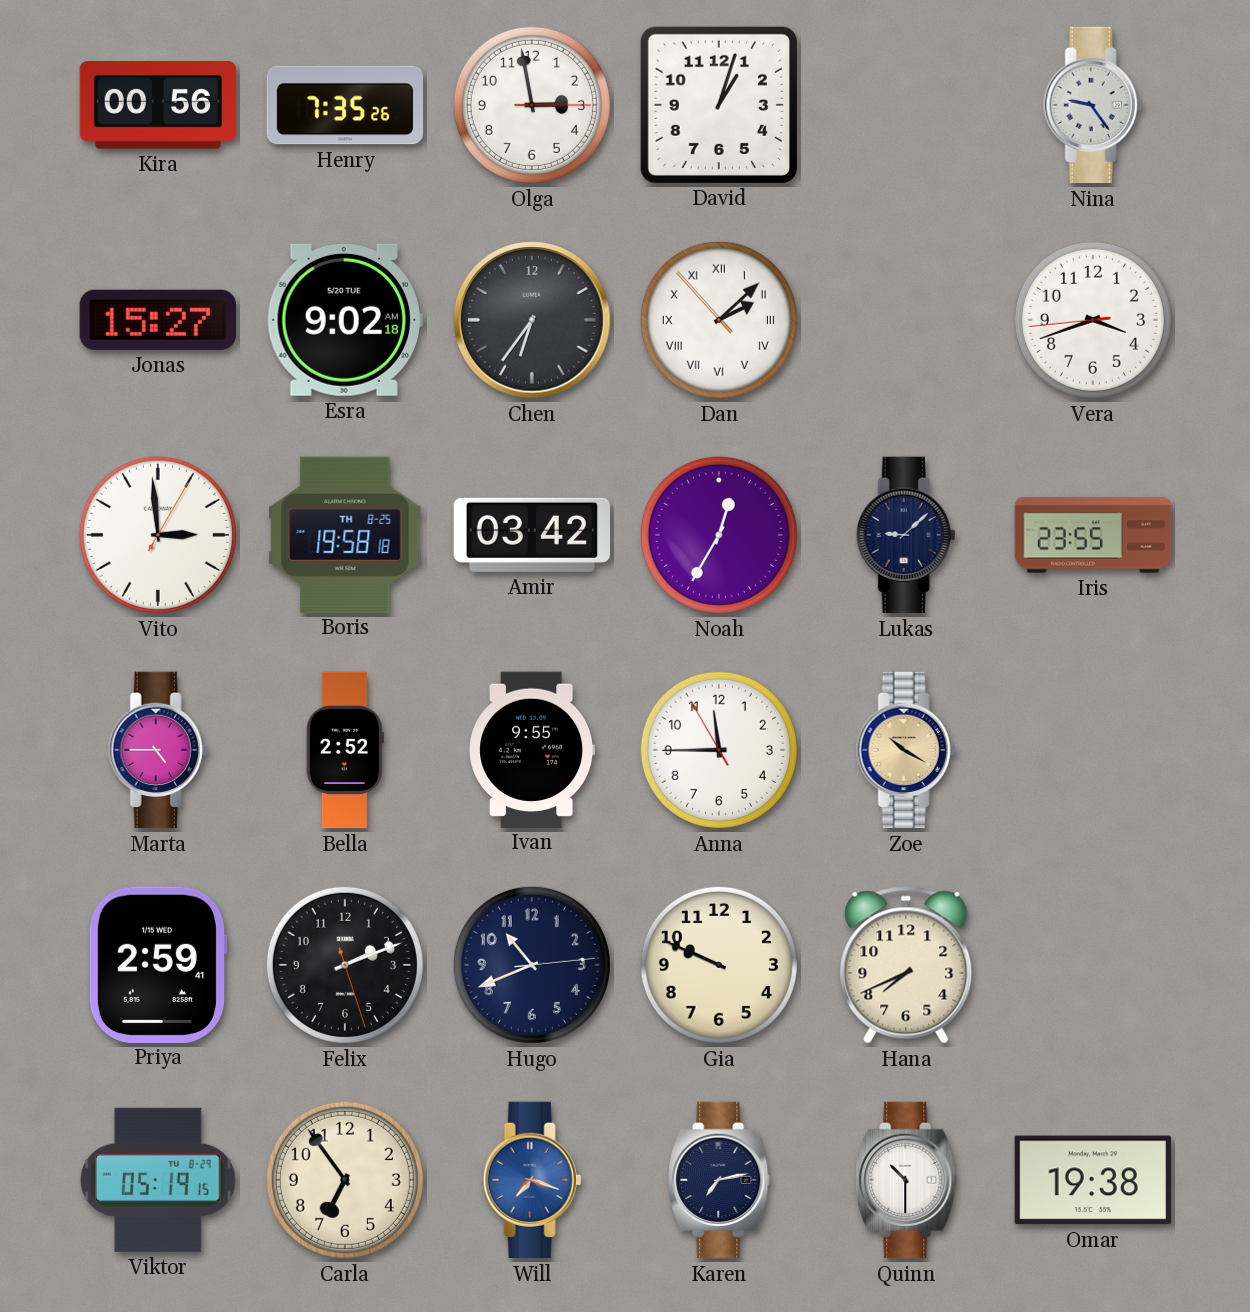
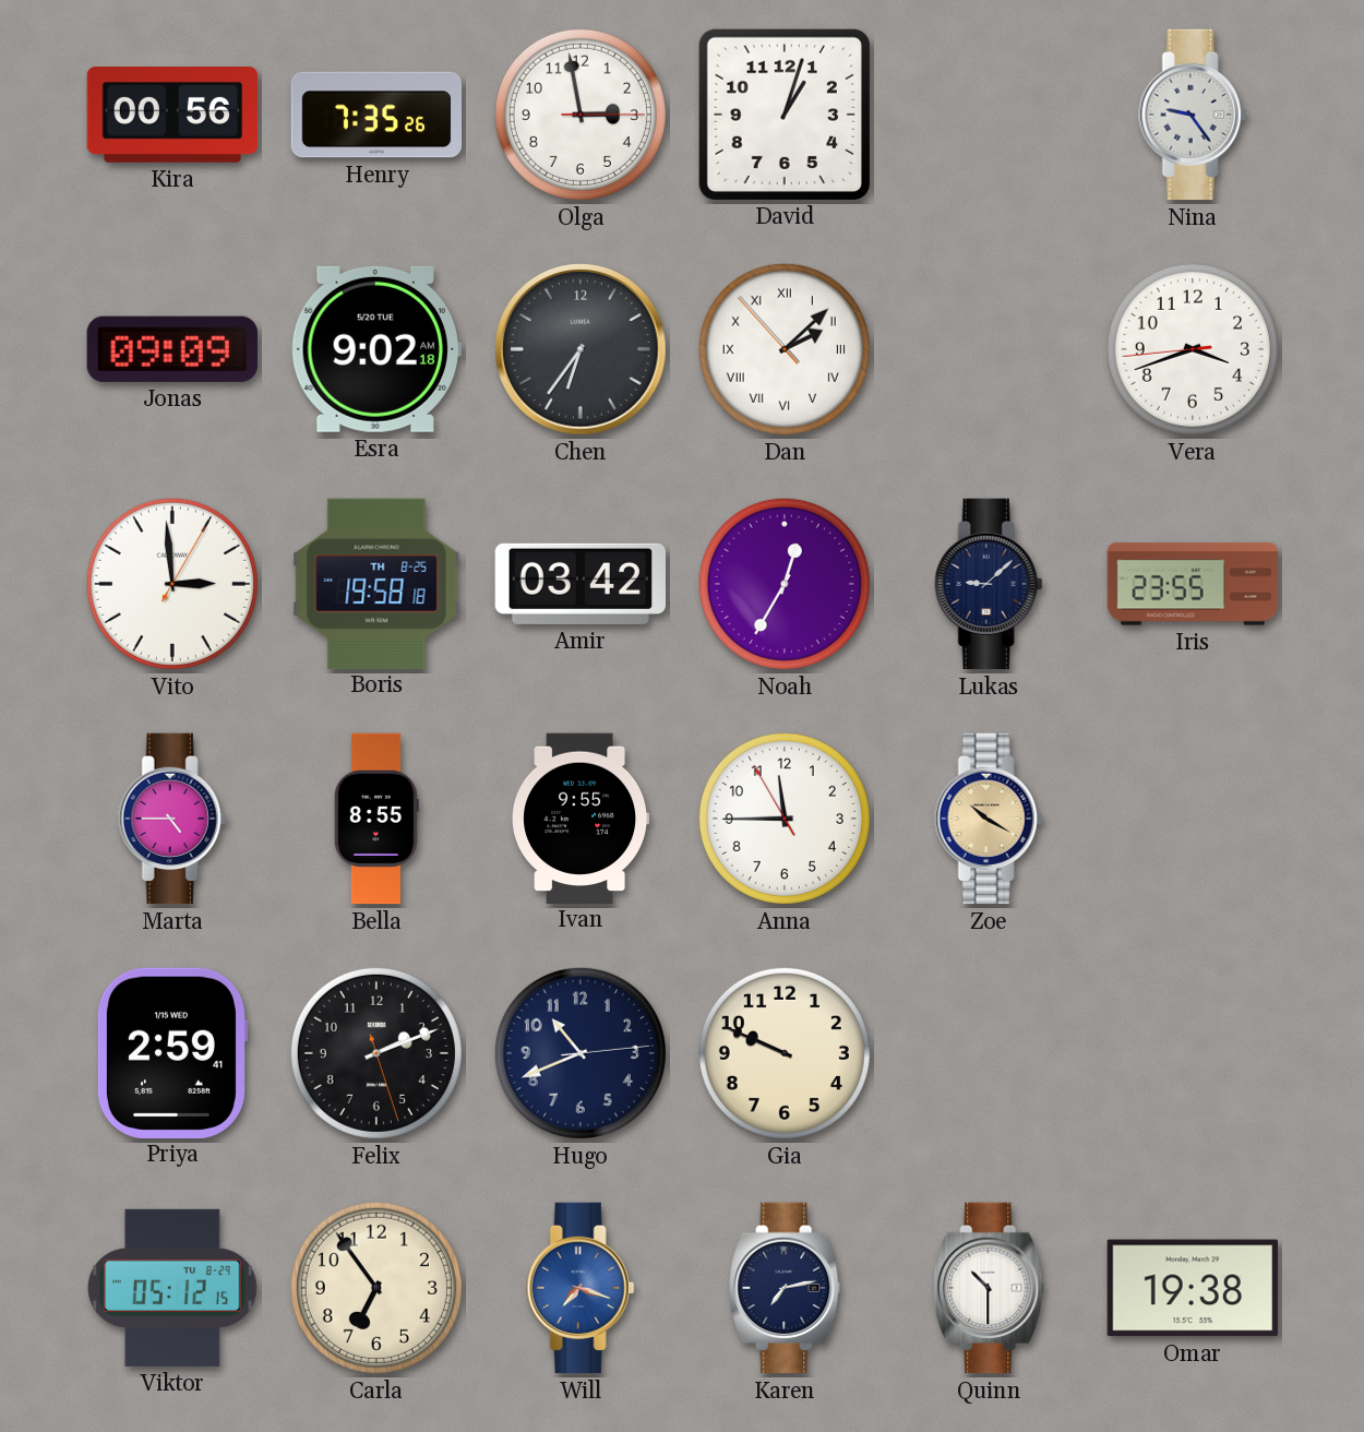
Jonas: 15:27 -> 09:09 (172, 349)
Bella: 2:52 -> 8:55 (376, 819)
Hana: 7:41 -> none (906, 965)
Viktor: 05:19 -> 05:12 (172, 1288)
